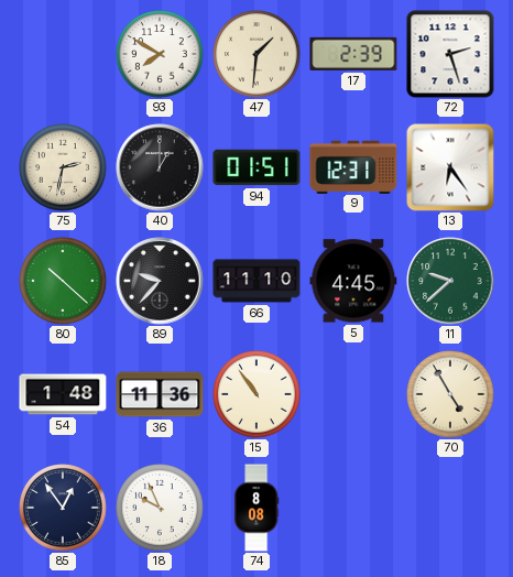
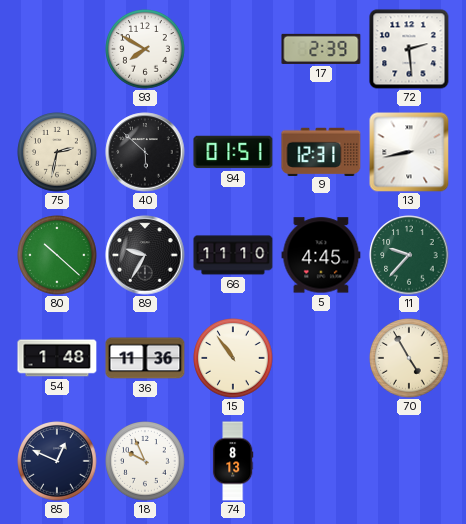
47: 1:31 -> none (256, 54)
72: 2:27 -> 2:29 (409, 49)
40: 1:00 -> 5:52 (145, 152)
13: 6:24 -> 8:43 (409, 152)
89: 9:37 -> 9:35 (145, 255)
11: 9:38 -> 9:37 (409, 255)
85: 12:54 -> 12:49 (57, 461)
74: 8:08 -> 8:13 (233, 461)
